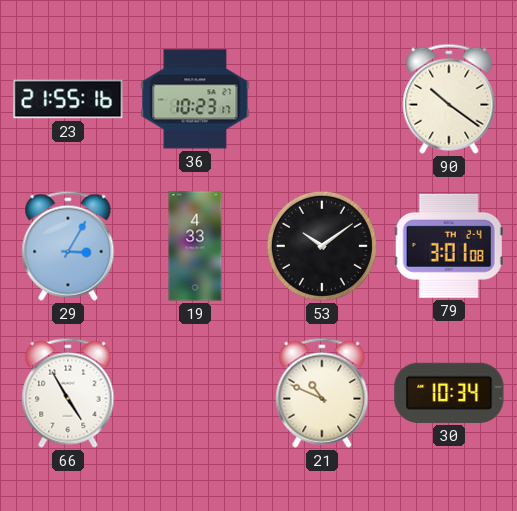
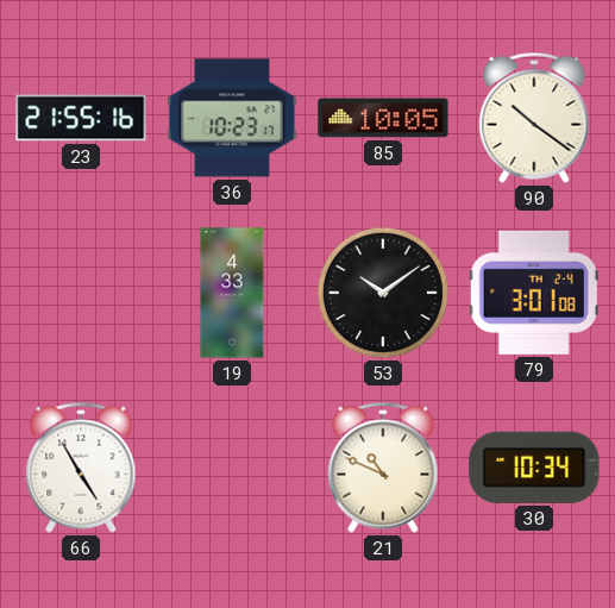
85: none -> 10:05 (383, 118)
29: 3:05 -> none (68, 246)
